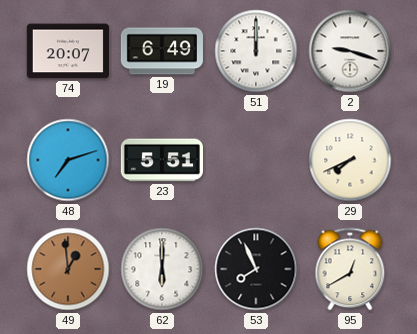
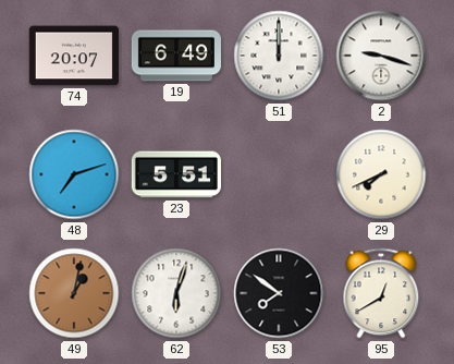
49: 12:59 -> 1:02 (74, 293)
62: 6:00 -> 6:03 (176, 293)
53: 7:56 -> 7:51 (279, 293)
